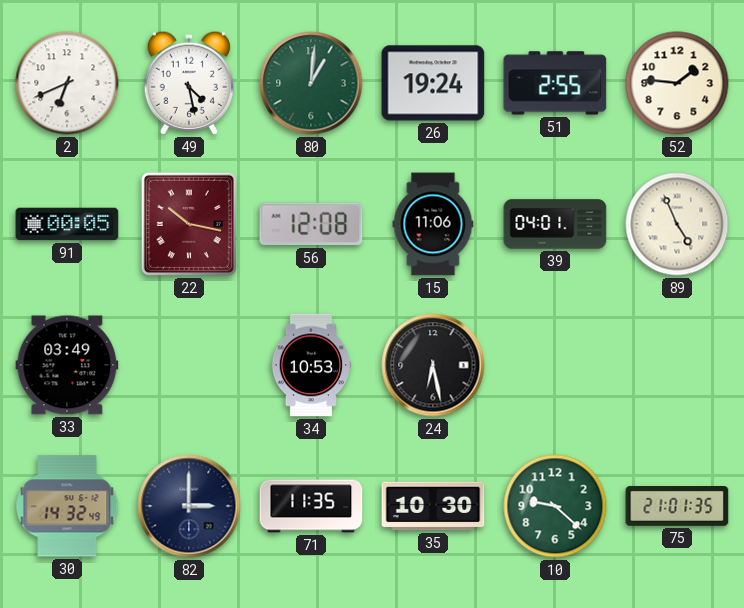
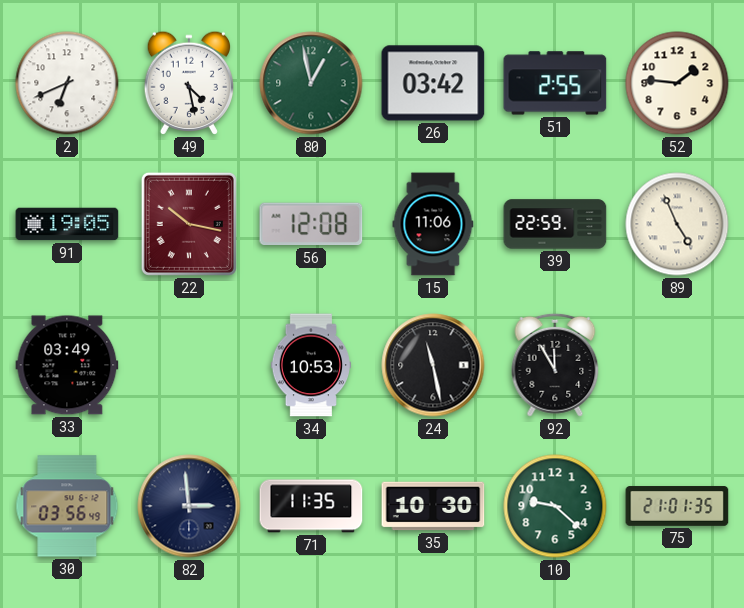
80: 1:01 -> 12:58 (311, 83)
26: 19:24 -> 03:42 (433, 83)
91: 00:05 -> 19:05 (67, 224)
39: 04:01 -> 22:59 (555, 224)
24: 6:28 -> 11:28 (433, 365)
92: none -> 11:55 (555, 365)
30: 14:32 -> 03:56 (67, 506)
82: 3:00 -> 2:59 (189, 506)
